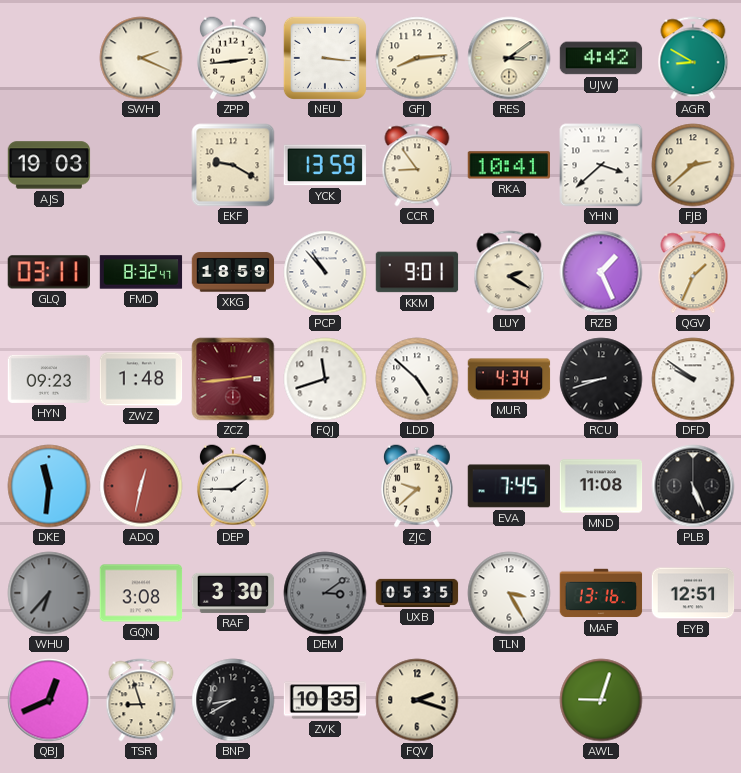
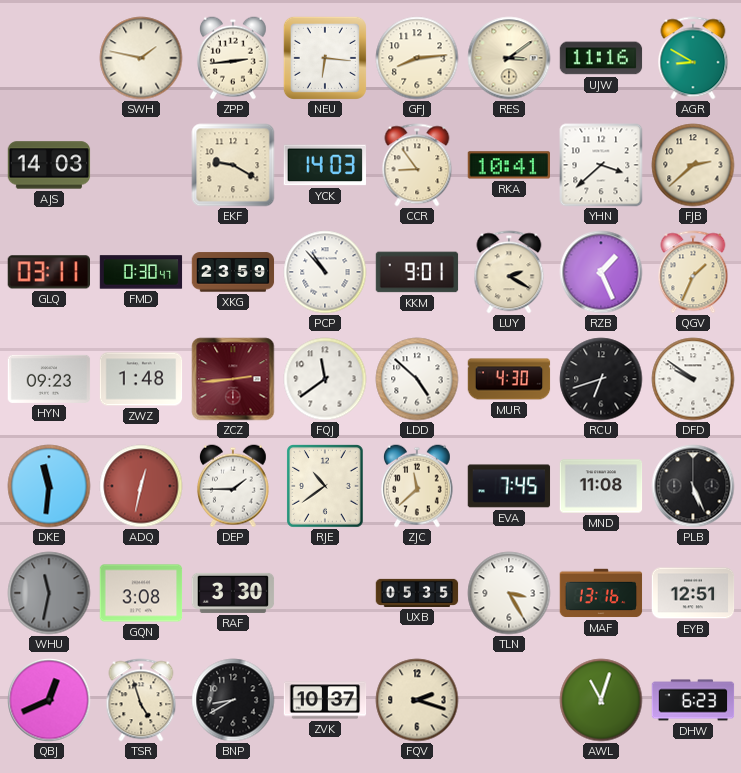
SWH: 2:19 -> 1:47 (141, 58)
NEU: 3:16 -> 6:16 (325, 58)
UJW: 4:42 -> 11:16 (601, 58)
AJS: 19:03 -> 14:03 (49, 165)
YCK: 13:59 -> 14:03 (324, 165)
FMD: 8:32 -> 0:30 (141, 272)
XKG: 18:59 -> 23:59 (233, 272)
FQJ: 11:42 -> 11:39 (325, 379)
MUR: 4:34 -> 4:30 (509, 379)
RCU: 8:42 -> 6:42 (601, 379)
RJE: none -> 10:39 (326, 487)
ZJC: 9:38 -> 11:38 (417, 486)
WHU: 6:37 -> 11:32 (49, 593)
DEM: 3:09 -> none (325, 593)
TSR: 8:57 -> 4:57 (141, 700)
ZVK: 10:35 -> 10:37 (325, 700)
AWL: 9:03 -> 11:03 (601, 700)
DHW: none -> 6:23 (693, 700)
